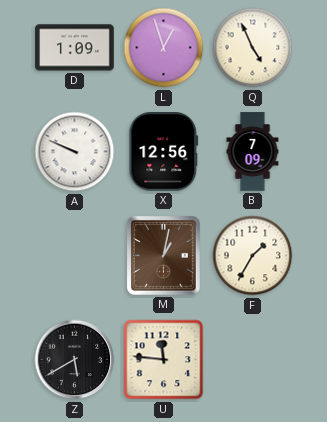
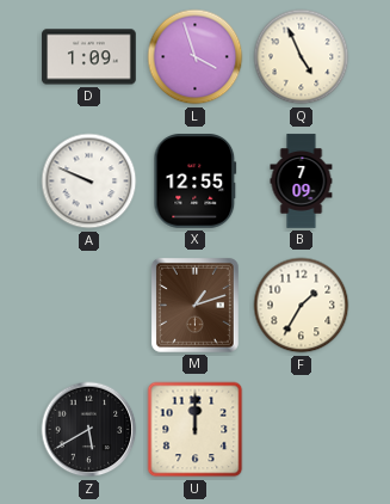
L: 12:57 -> 3:57 (196, 57)
X: 12:56 -> 12:55 (196, 182)
M: 1:02 -> 1:12 (194, 305)
U: 11:46 -> 12:00 (196, 430)
